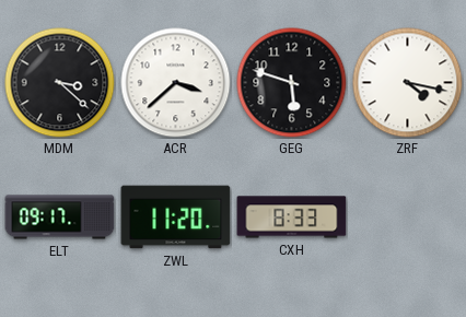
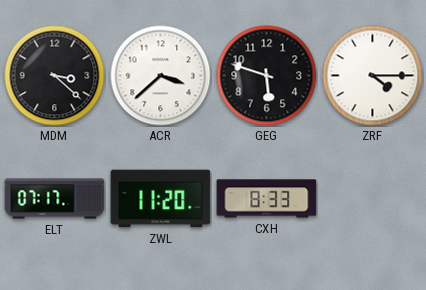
ZRF: 4:17 -> 4:15 (373, 76)
ELT: 09:17 -> 07:17 (55, 199)
